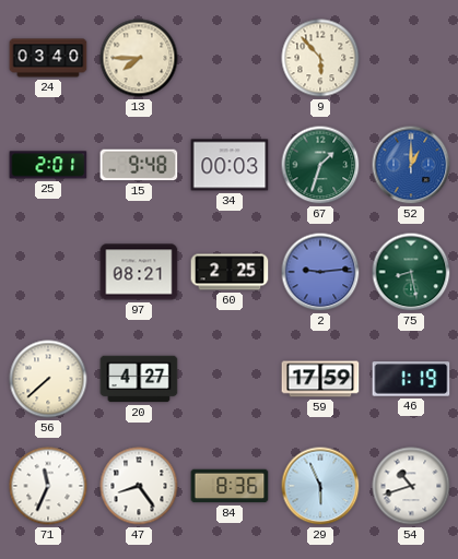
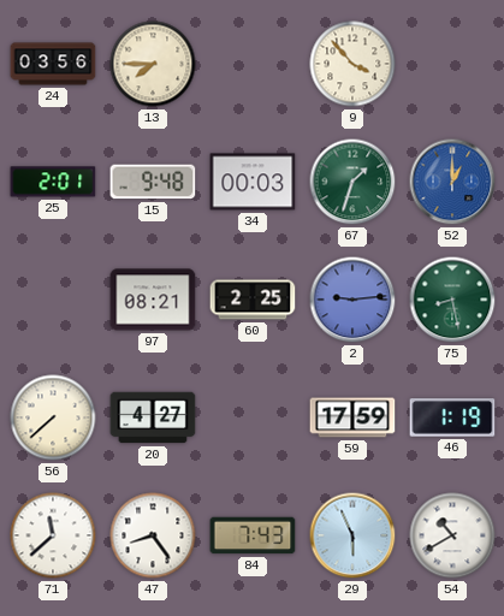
24: 03:40 -> 03:56 (53, 64)
9: 5:53 -> 3:53 (352, 64)
71: 11:34 -> 11:38 (53, 535)
84: 8:36 -> 7:43 (253, 535)
54: 10:42 -> 10:40 (452, 535)
